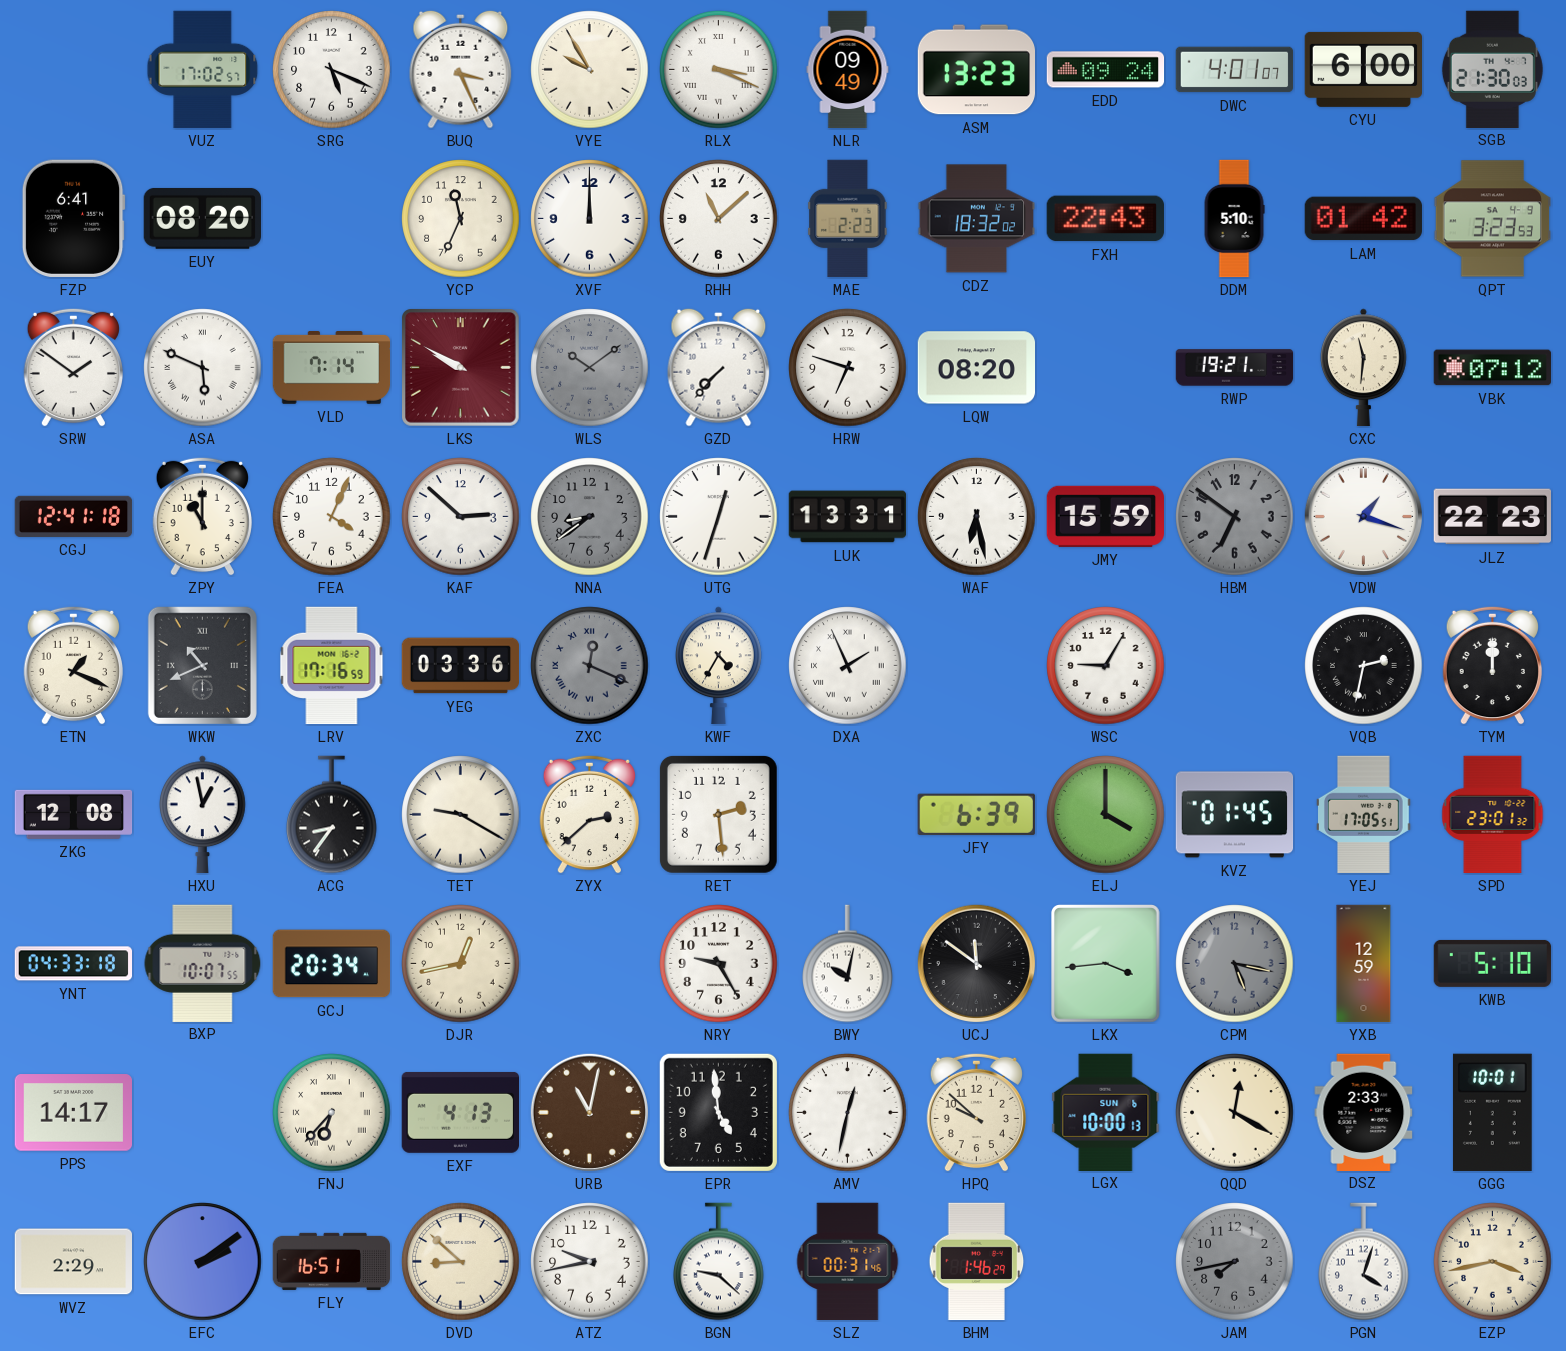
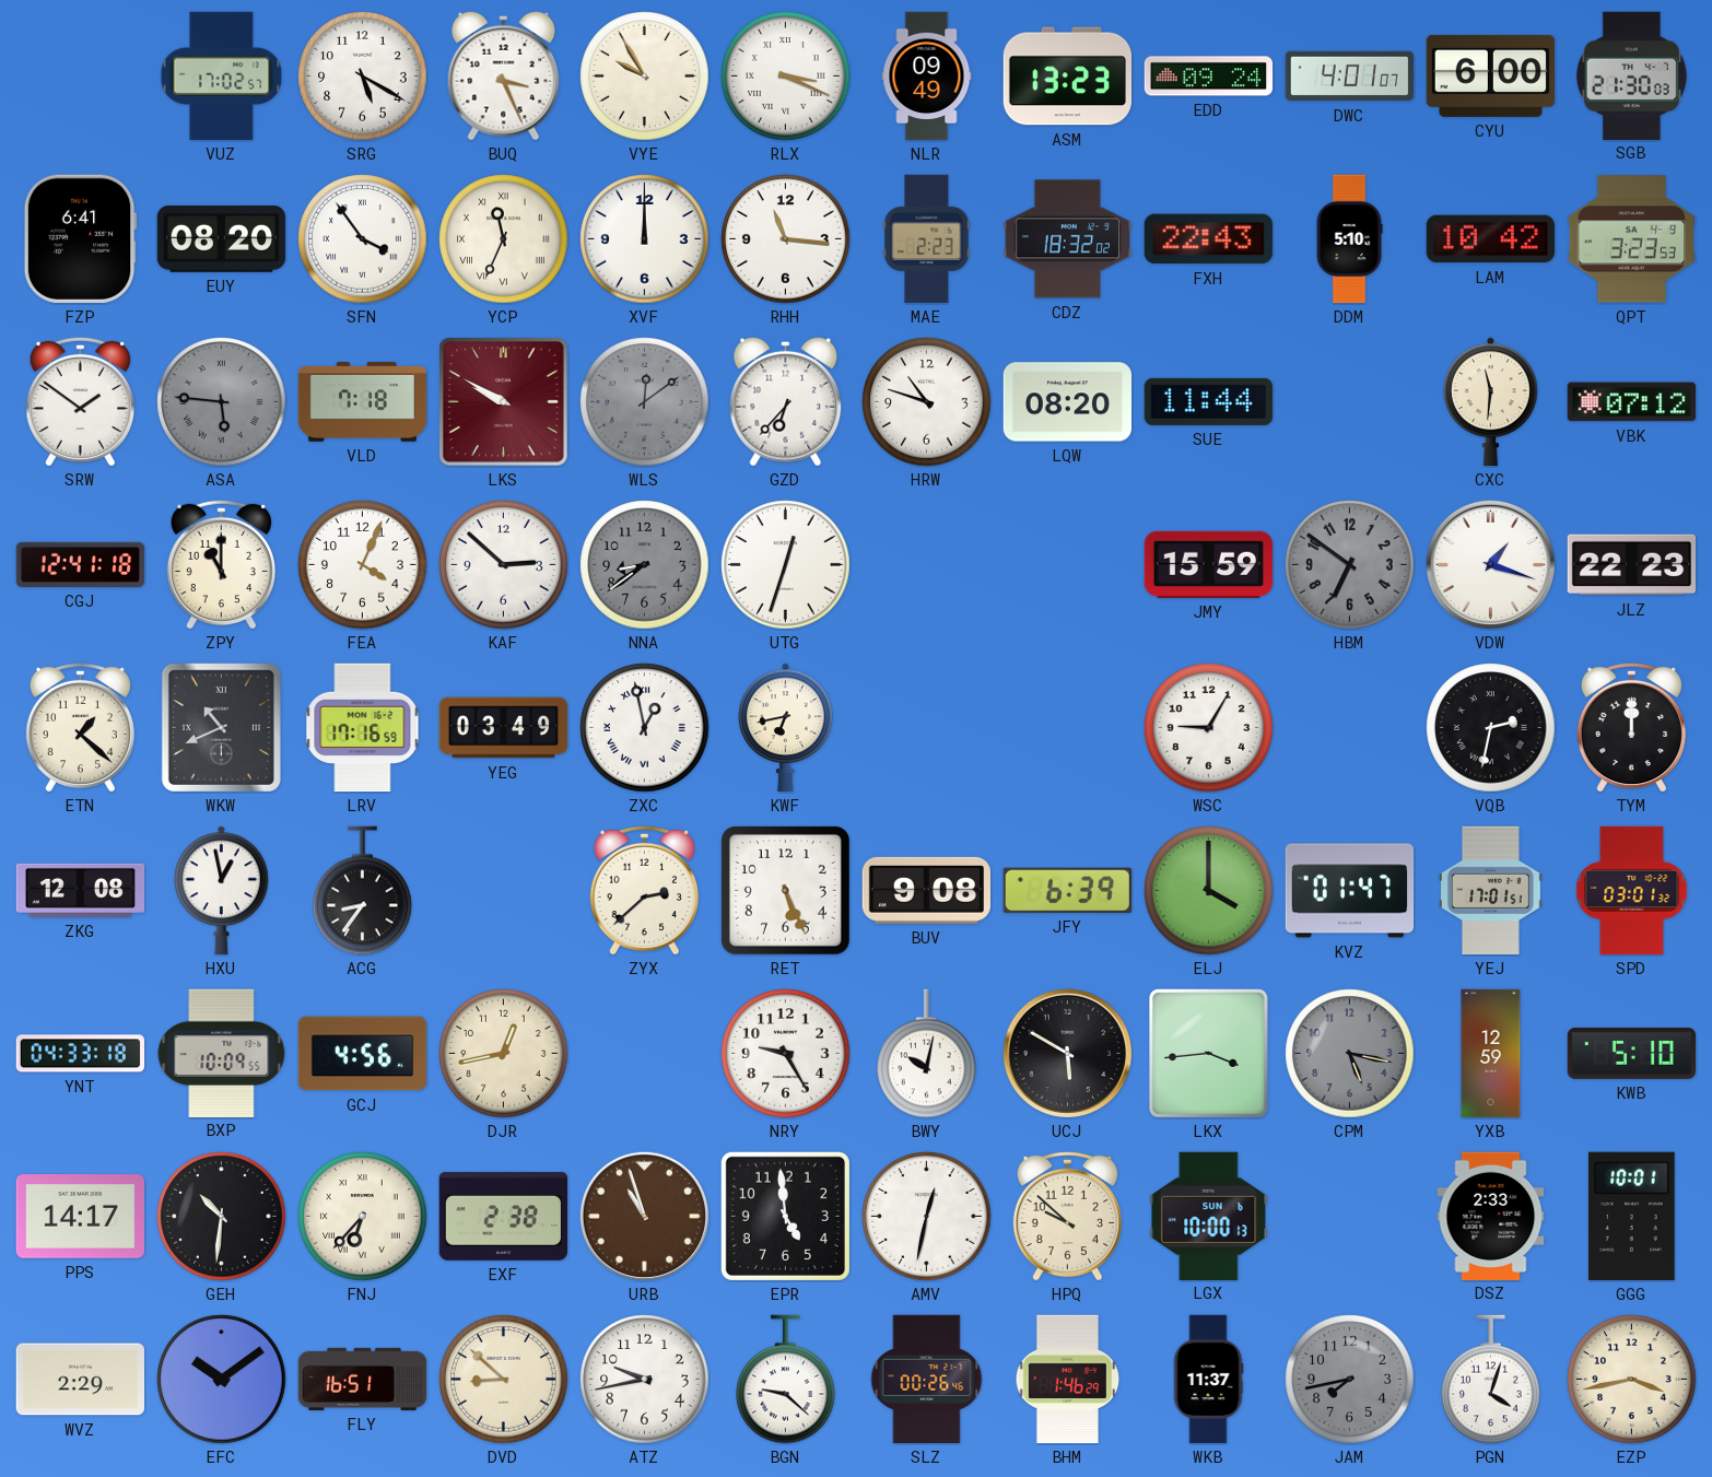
SRG: 5:19 -> 5:20 (363, 77)
SFN: none -> 3:54 (363, 239)
YCP numerals: Arabic -> Roman (504, 239)
RHH: 11:08 -> 11:16 (786, 239)
LAM: 01:42 -> 10:42 (1490, 239)
ASA: 5:49 -> 5:46 (222, 402)
ASA dial: white -> grey (222, 402)
VLD: 7:14 -> 7:18 (363, 402)
WLS: 10:09 -> 12:09 (645, 402)
GZD: 7:37 -> 6:37 (786, 401)
HRW: 6:48 -> 10:48 (927, 402)
SUE: none -> 11:44 (1208, 401)
RWP: 19:21 -> none (1235, 368)
LUK: 13:31 -> none (848, 517)
WAF: 6:28 -> none (977, 517)
ETN: 1:19 -> 1:22 (80, 727)
YEG: 03:36 -> 03:49 (504, 728)
ZXC: 12:19 -> 12:58 (645, 728)
ZXC dial: grey -> white (645, 728)
KWF: 4:35 -> 6:43 (786, 728)
DXA: 1:56 -> none (848, 666)
TET: 9:20 -> none (461, 815)
RET: 2:29 -> 5:26 (785, 890)
BUV: none -> 9:08 (926, 890)
KVZ: 01:45 -> 01:47 (1350, 891)
YEJ: 17:05 -> 17:01 (1491, 891)
SPD: 23:01 -> 03:01 (1632, 891)
BXP: 10:07 -> 10:09 (222, 1053)
GCJ: 20:34 -> 4:56 (363, 1054)
UCJ: 11:51 -> 5:50 (1067, 1053)
GEH: none -> 10:31 (222, 1217)
EXF: 4:13 -> 2:38 (503, 1216)
URB: 11:02 -> 10:57 (644, 1216)
QQD: 12:20 -> none (1235, 1113)
EFC: 2:09 -> 10:09 (222, 1380)
SLZ: 00:31 -> 00:26 (927, 1380)
WKB: none -> 11:37 (1208, 1380)
